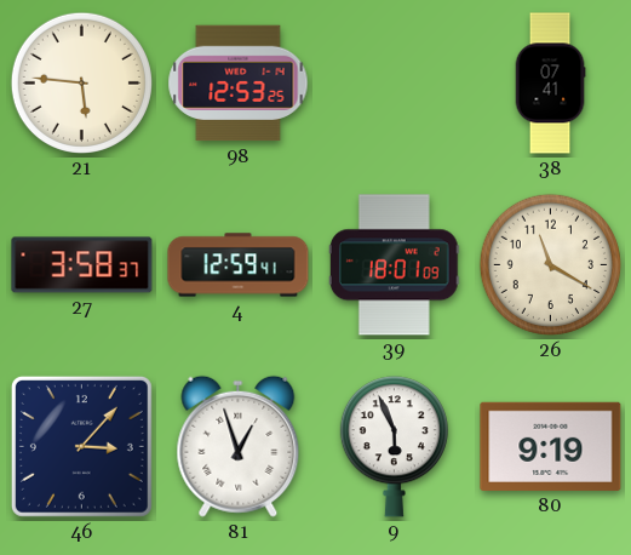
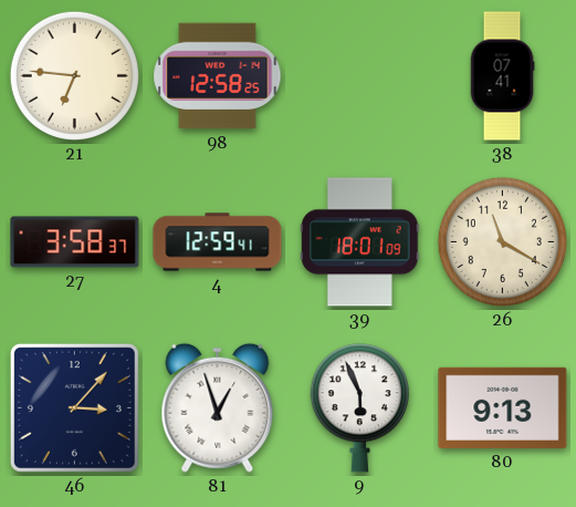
21: 5:46 -> 6:46 (74, 75)
98: 12:53 -> 12:58 (218, 76)
80: 9:19 -> 9:13 (503, 407)
